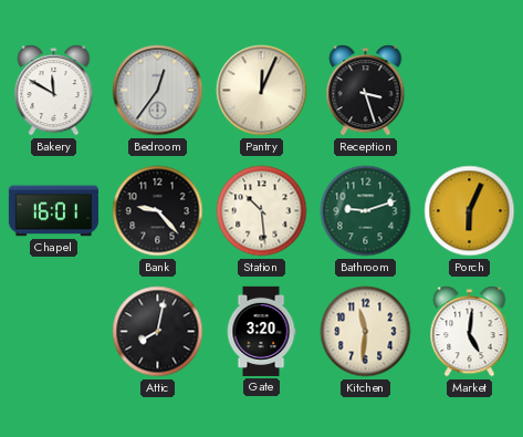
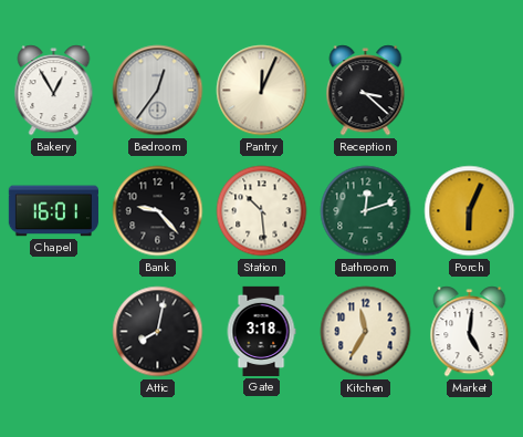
Bakery: 11:50 -> 12:55 (54, 91)
Reception: 3:27 -> 3:22 (366, 91)
Bathroom: 9:12 -> 12:12 (366, 211)
Gate: 3:20 -> 3:18 (261, 331)
Kitchen: 11:31 -> 11:35 (366, 332)
